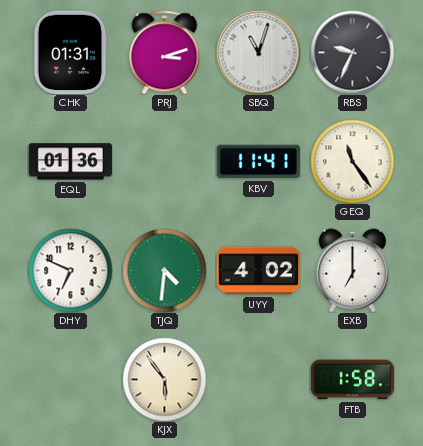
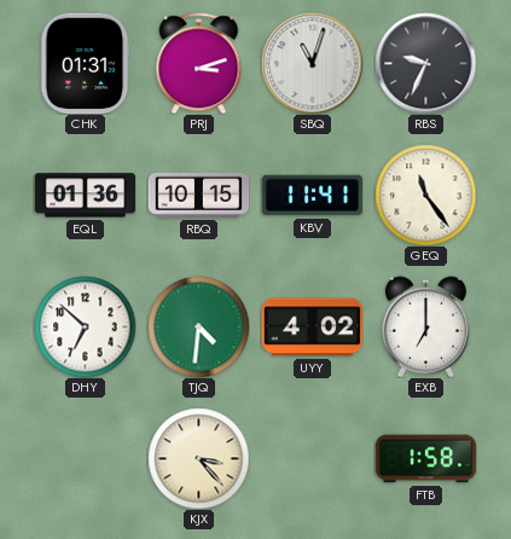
RBQ: none -> 10:15 (198, 195)
DHY: 6:49 -> 6:52 (85, 326)
KJX: 5:54 -> 3:23 (198, 458)
